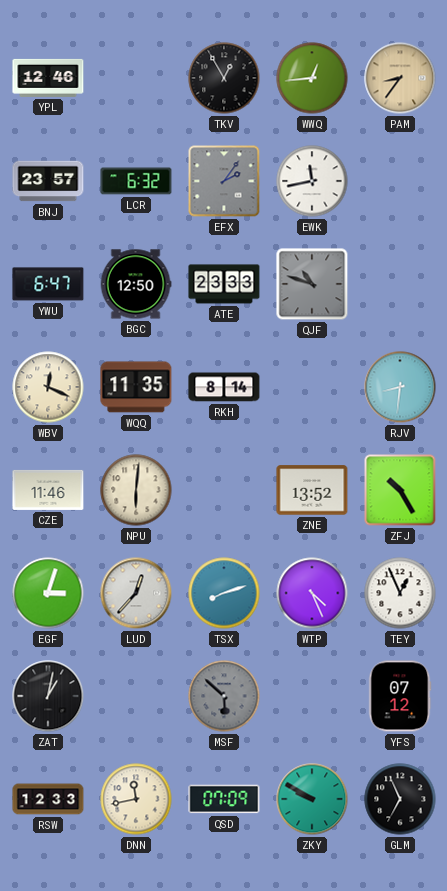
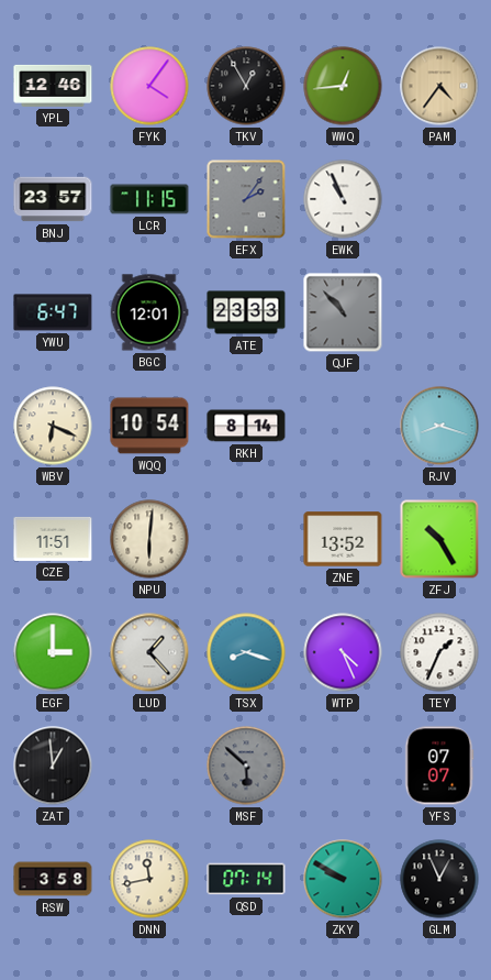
FYK: none -> 4:06 (149, 86)
PAM: 8:36 -> 4:36 (439, 86)
LCR: 6:32 -> 11:15 (149, 199)
EWK: 11:43 -> 10:56 (343, 199)
BGC: 12:50 -> 12:01 (149, 312)
QJF: 10:48 -> 10:53 (343, 312)
WBV: 12:19 -> 6:19 (53, 426)
WQQ: 11:35 -> 10:54 (149, 426)
RJV: 8:31 -> 8:18 (439, 426)
CZE: 11:46 -> 11:51 (53, 539)
EGF: 3:03 -> 3:00 (53, 652)
LUD: 12:37 -> 1:23 (149, 652)
TSX: 8:12 -> 8:18 (246, 652)
TEY: 12:56 -> 1:34 (439, 652)
ZAT: 1:02 -> 12:59 (53, 766)
YFS: 07:12 -> 07:07 (439, 766)
RSW: 12:33 -> 3:58 (53, 879)
QSD: 07:09 -> 07:14 (246, 879)
GLM: 6:56 -> 12:56 (439, 879)
